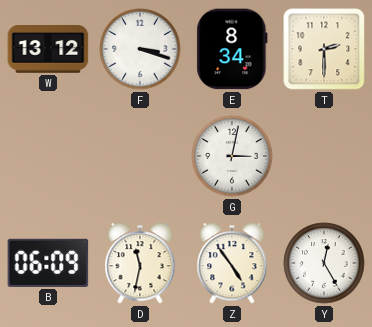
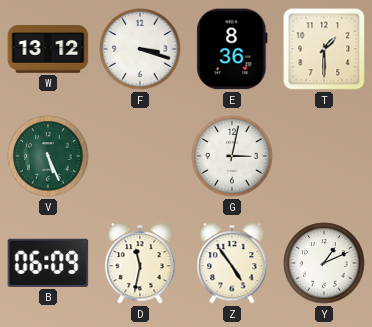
E: 8:34 -> 8:36 (232, 49)
T: 2:30 -> 1:30 (324, 49)
V: none -> 5:26 (48, 156)
Y: 12:25 -> 1:11 (324, 263)
